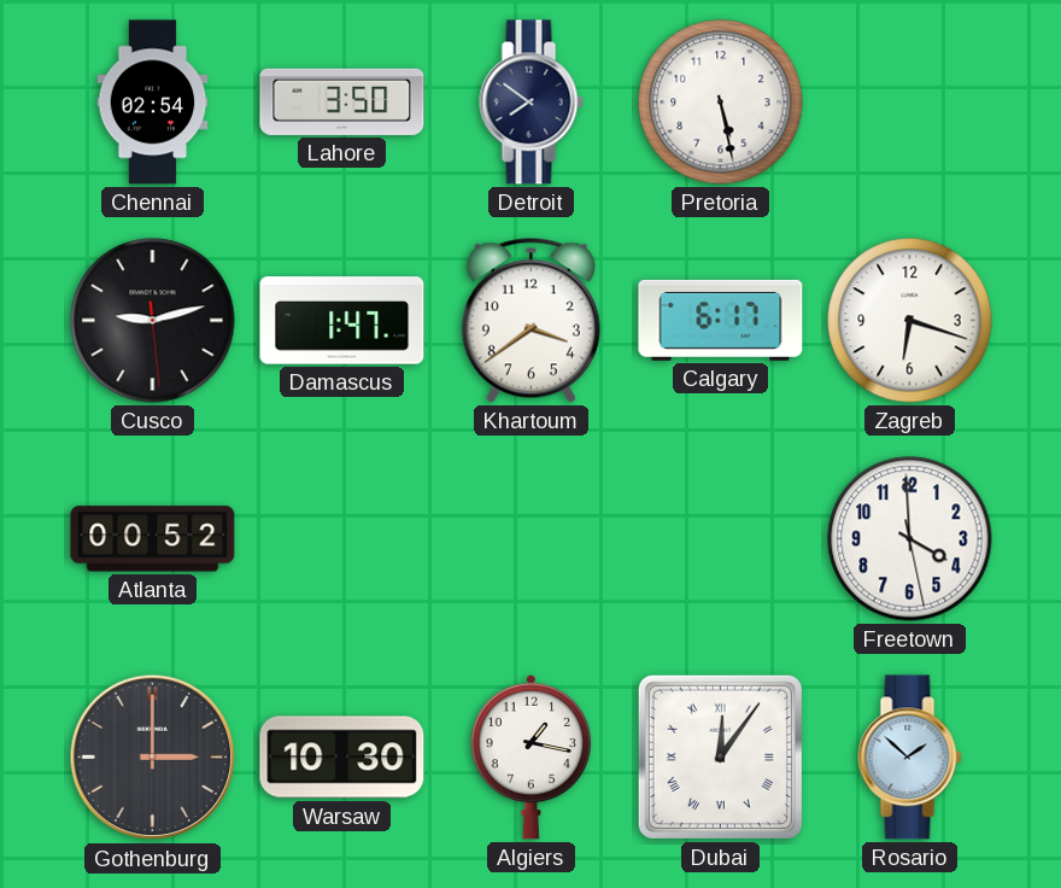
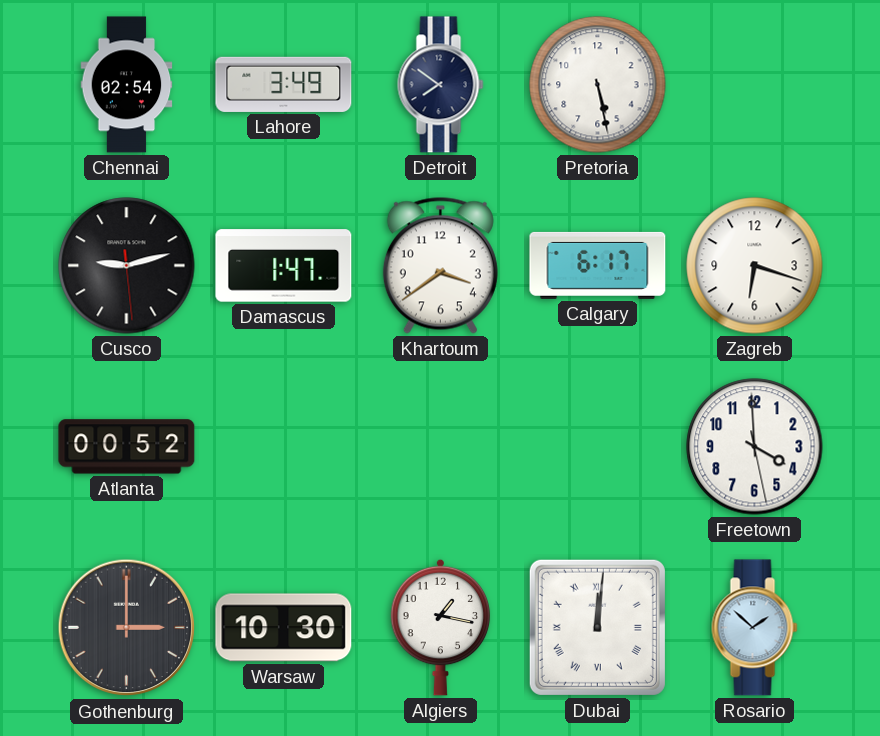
Lahore: 3:50 -> 3:49 (284, 84)
Dubai: 12:06 -> 12:01 (597, 627)
